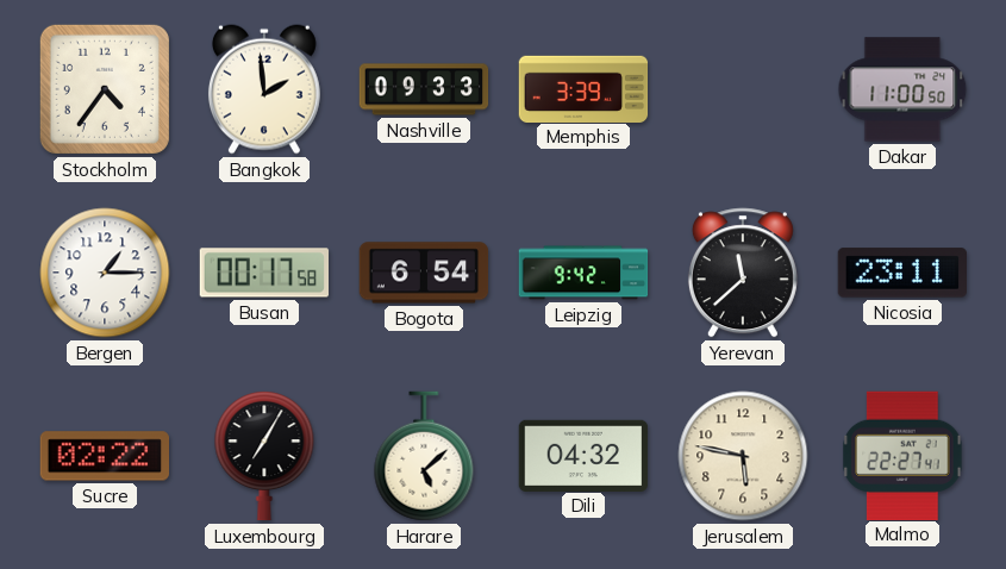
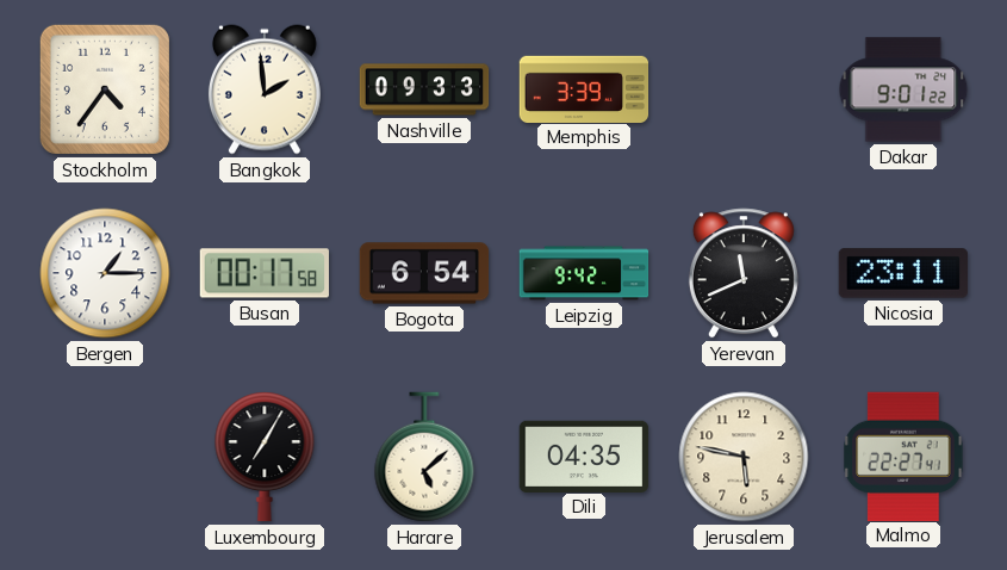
Dakar: 11:00 -> 9:01 (903, 89)
Yerevan: 11:38 -> 11:41 (744, 273)
Sucre: 02:22 -> none (104, 456)
Dili: 04:32 -> 04:35 (584, 456)
